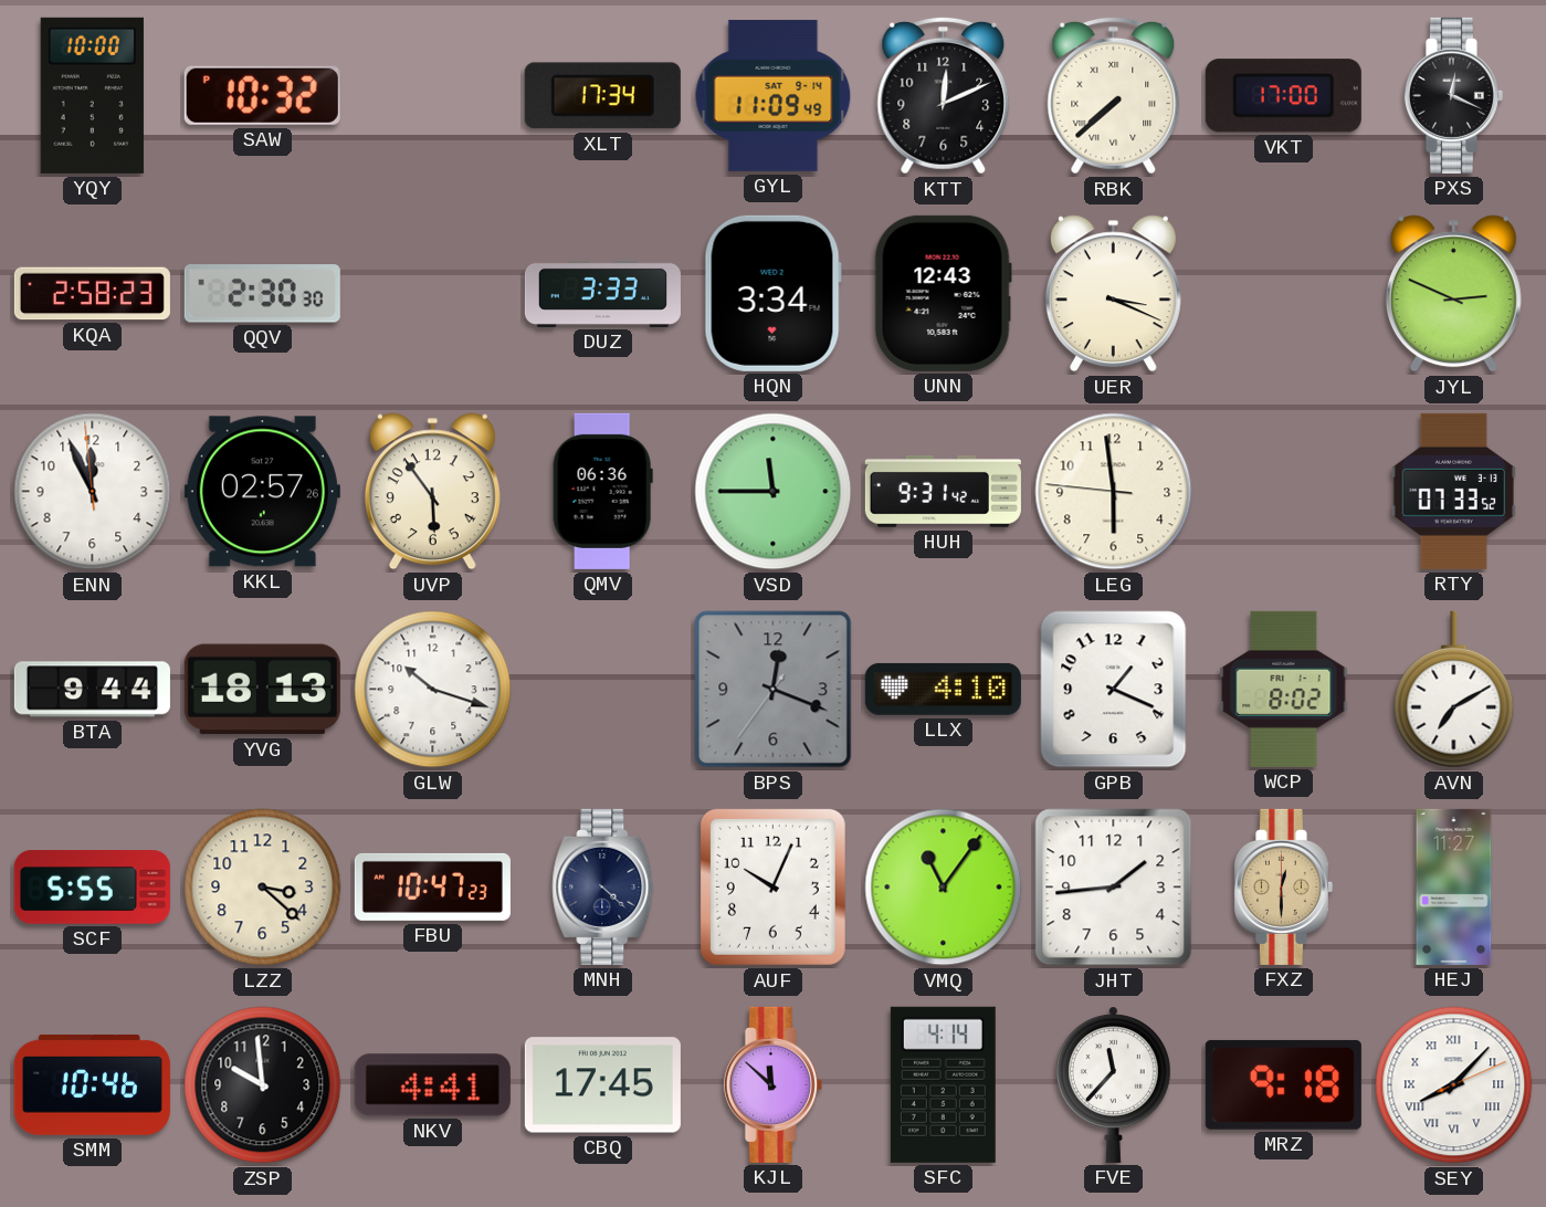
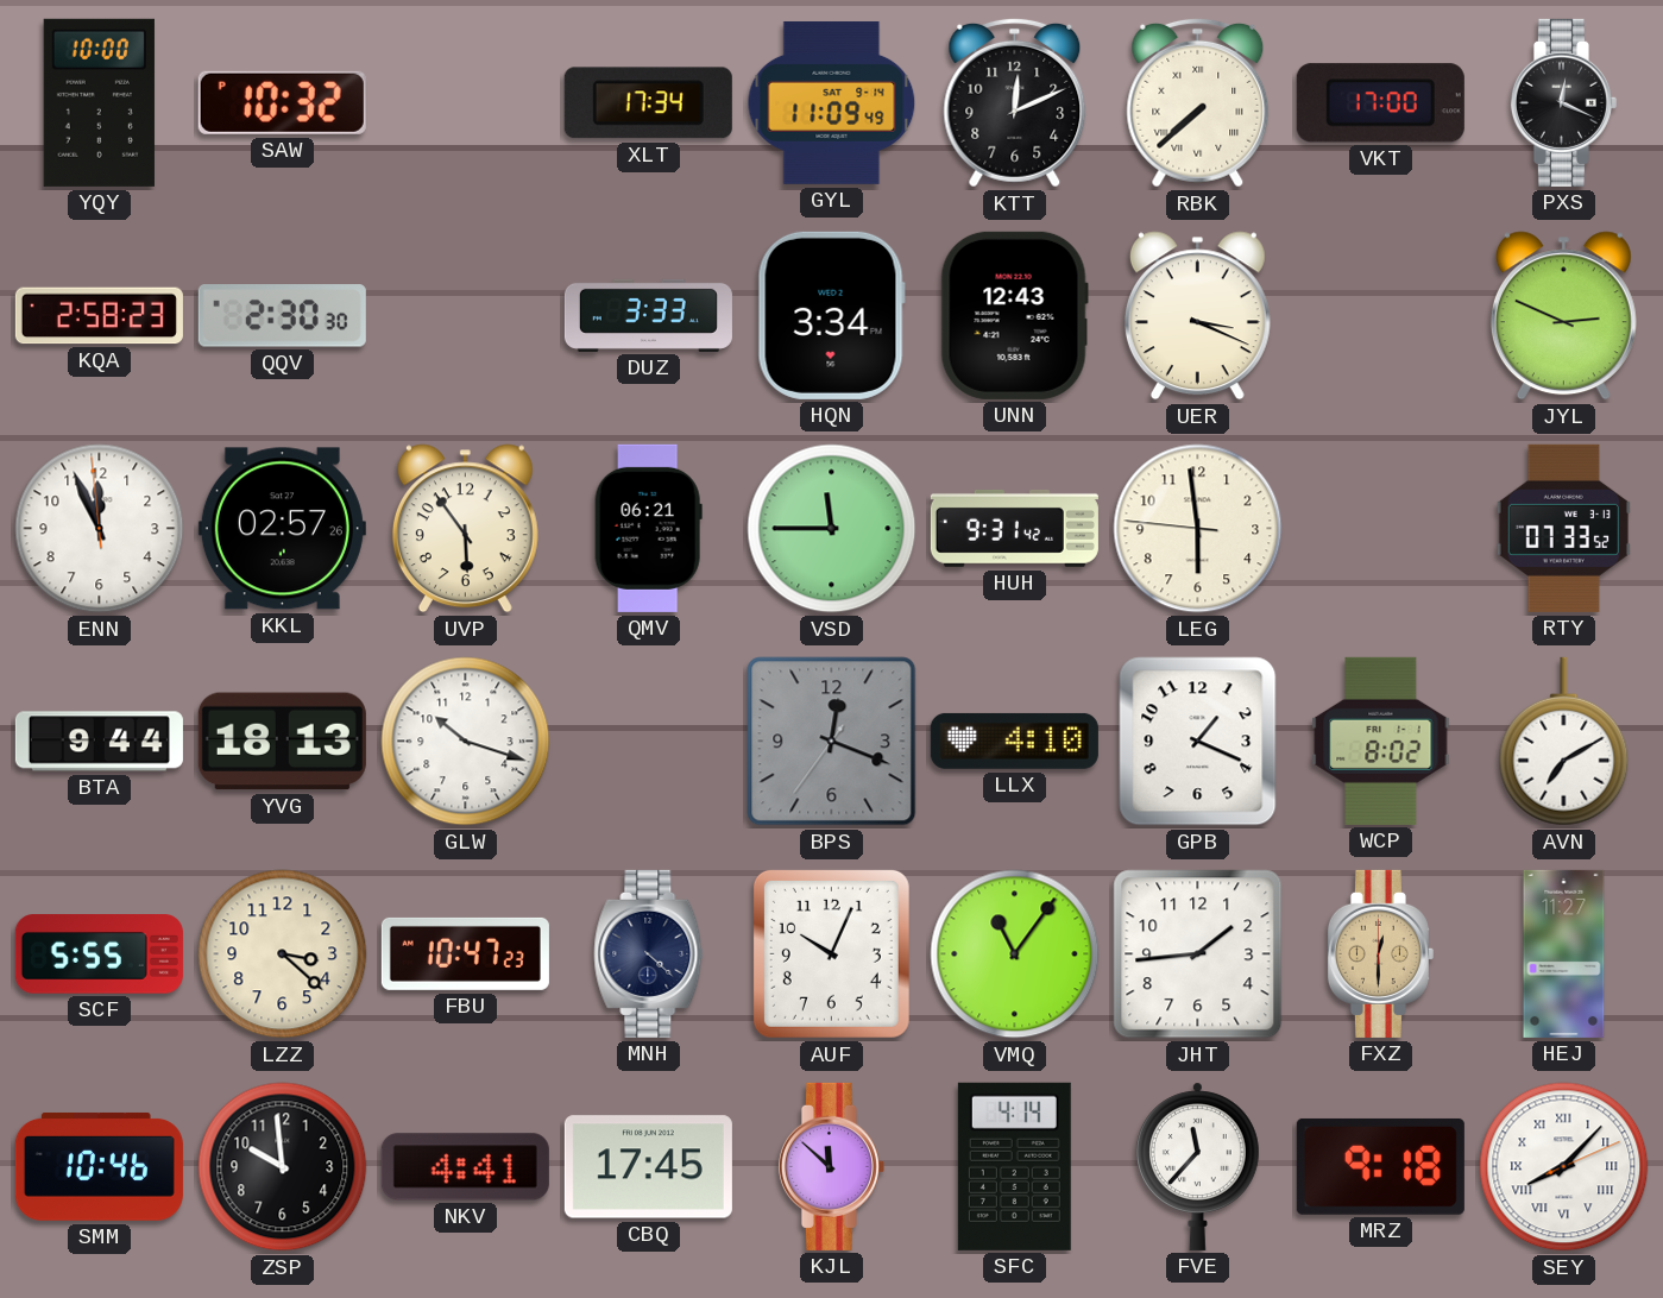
QMV: 06:36 -> 06:21 (648, 528)
